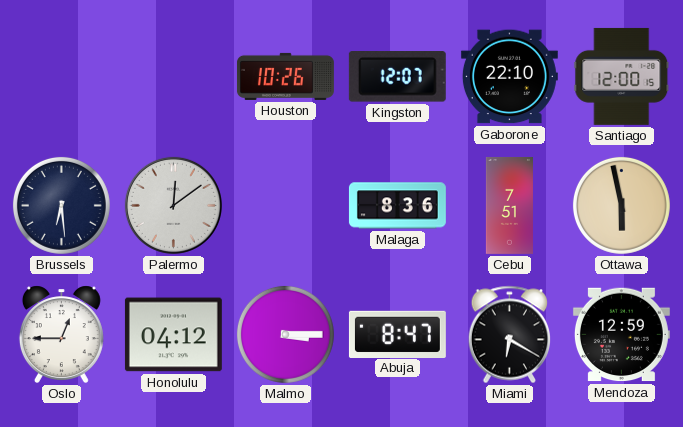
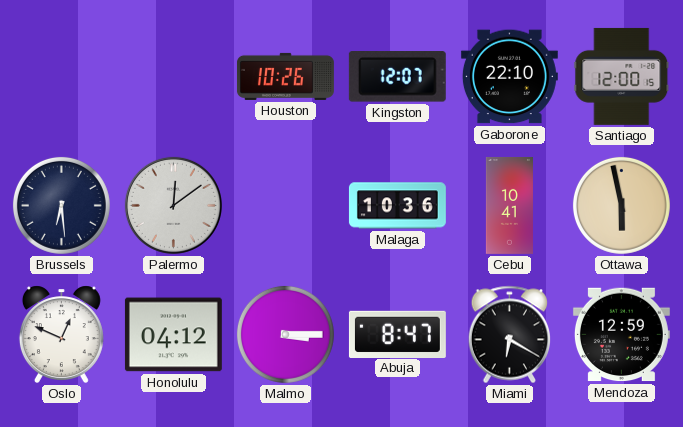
Malaga: 8:36 -> 10:36 (397, 206)
Cebu: 7:51 -> 10:41 (509, 205)
Oslo: 12:45 -> 12:49 (61, 334)
